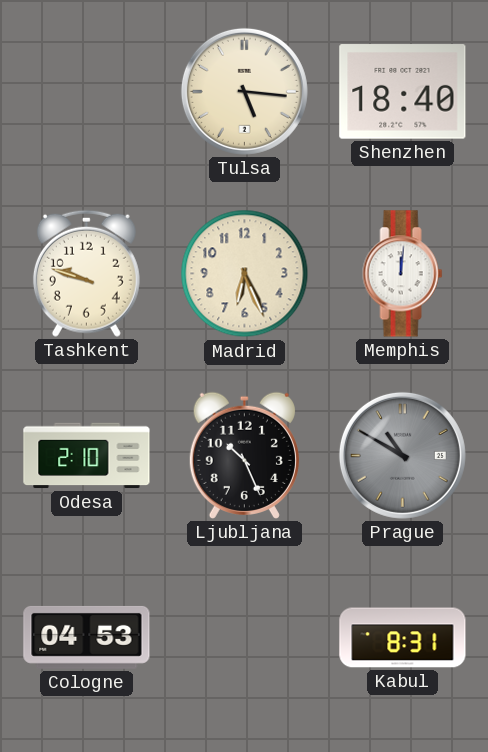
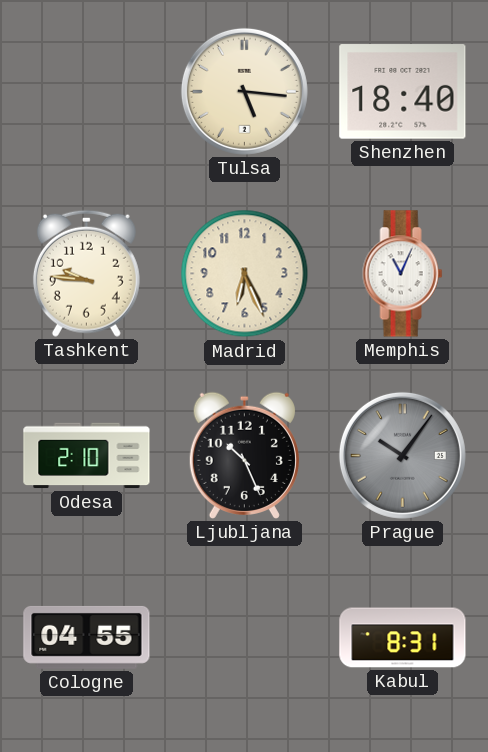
Tashkent: 9:48 -> 9:46 (86, 273)
Memphis: 12:01 -> 11:04 (403, 274)
Prague: 10:50 -> 10:06 (402, 455)
Cologne: 04:53 -> 04:55 (87, 637)
